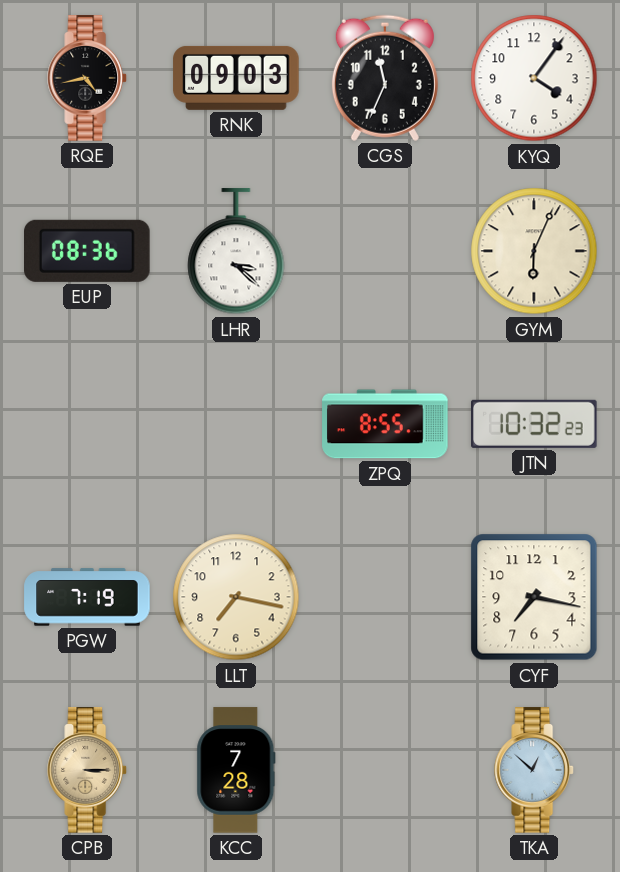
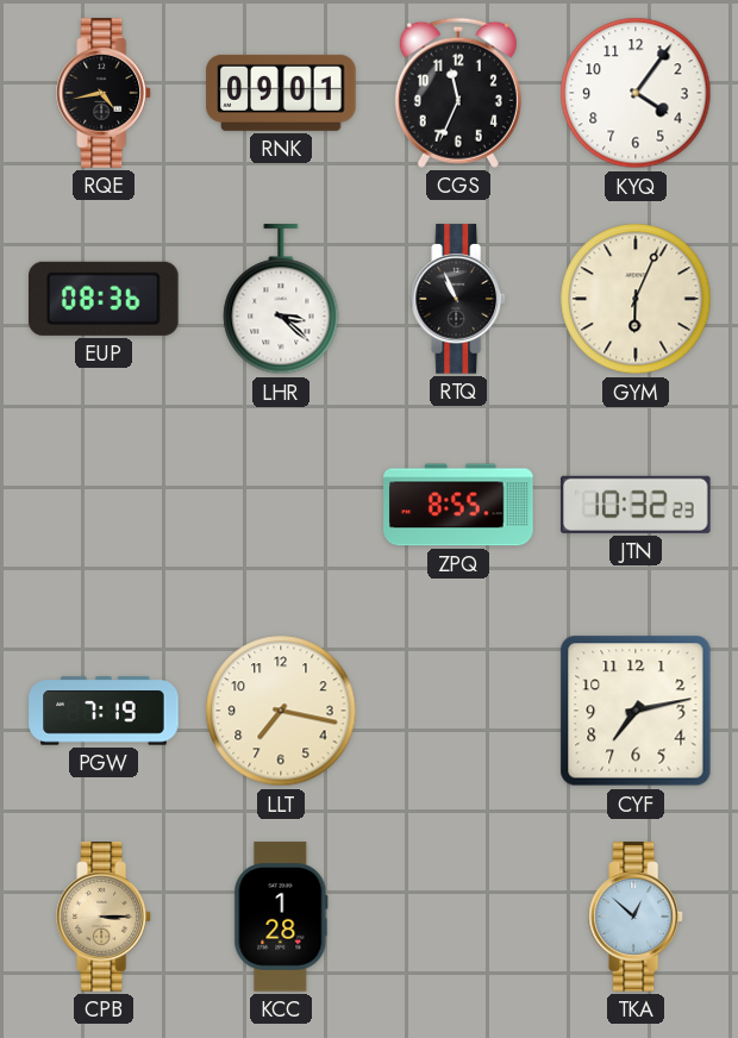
RNK: 09:03 -> 09:01 (281, 93)
RTQ: none -> 10:56 (459, 299)
CYF: 7:17 -> 7:13 (636, 711)
KCC: 7:28 -> 1:28 (281, 917)
